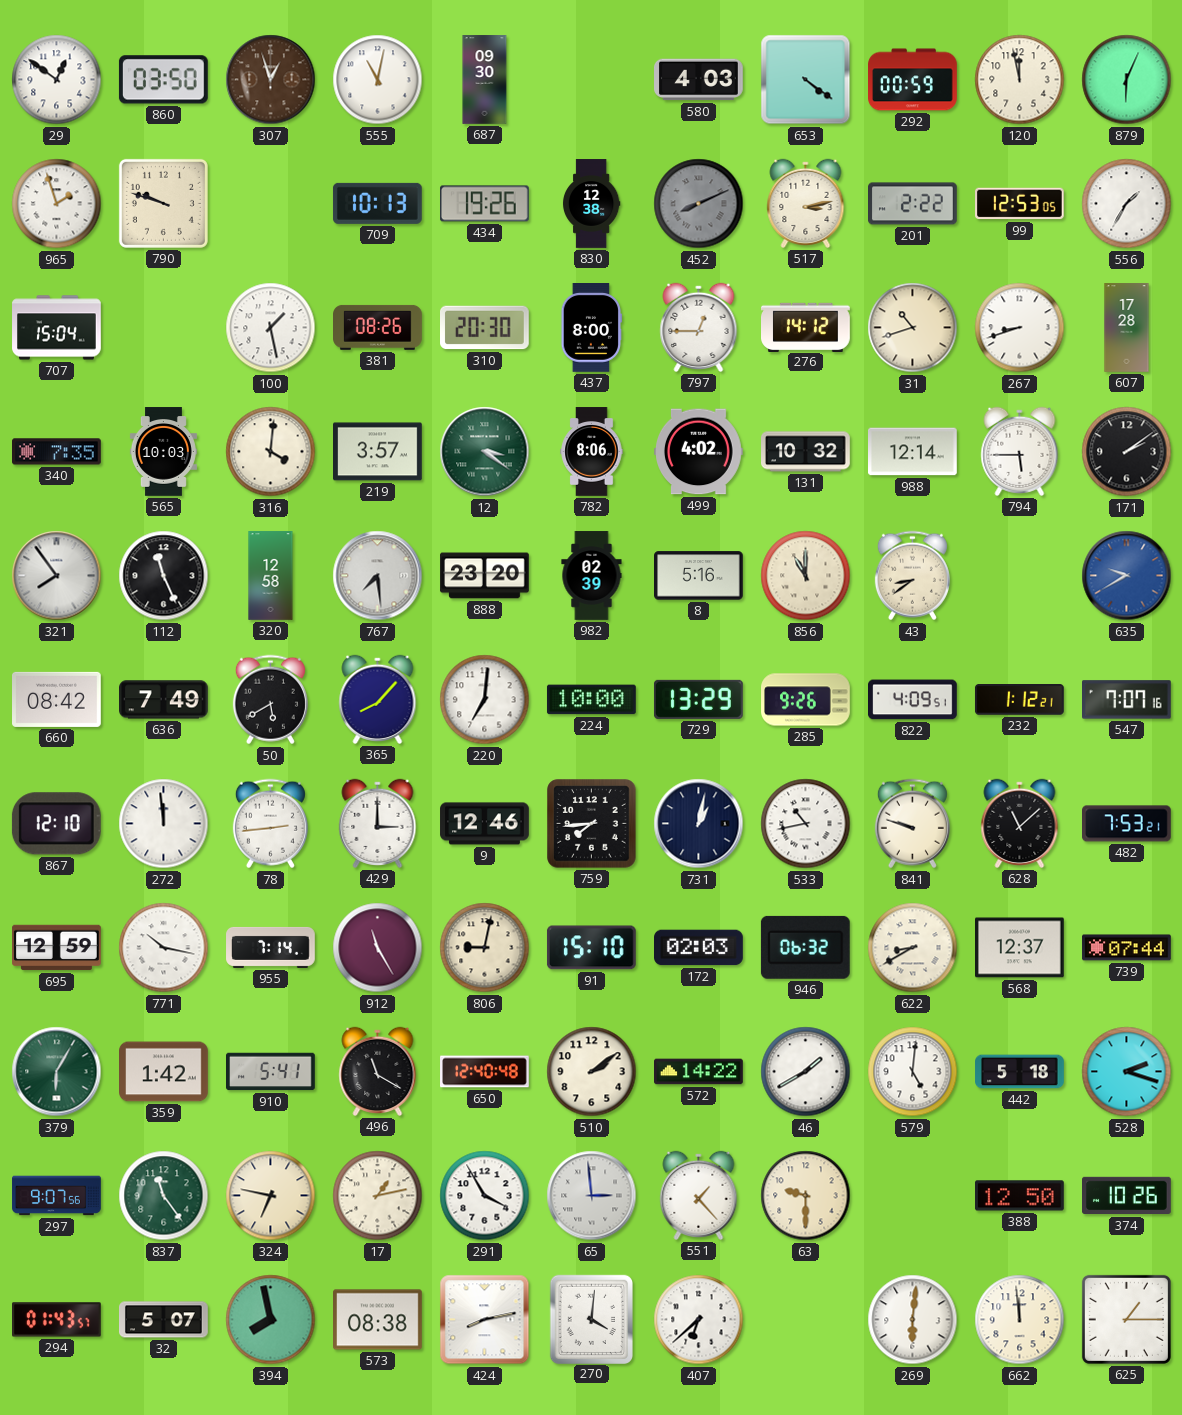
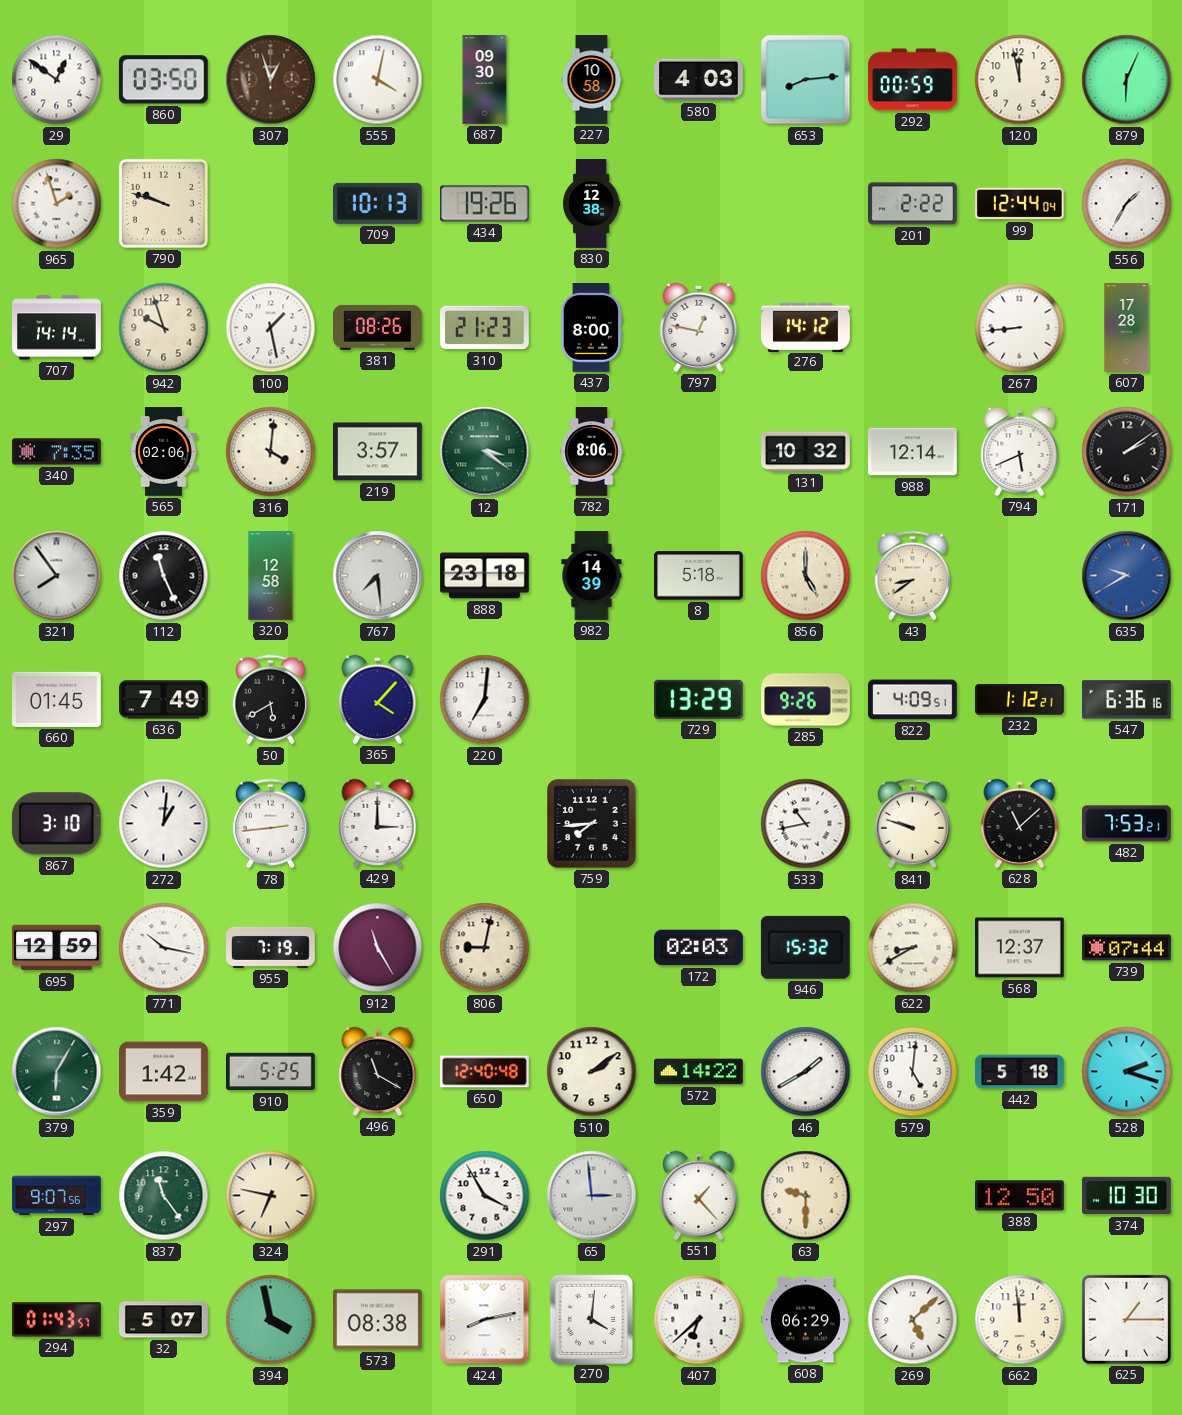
555: 11:02 -> 4:02 (378, 80)
227: none -> 10:58 (592, 80)
653: 4:21 -> 8:14 (806, 80)
452: 8:11 -> none (699, 204)
517: 3:13 -> none (806, 203)
99: 12:53 -> 12:44 (1020, 204)
707: 15:04 -> 14:14 (57, 328)
942: none -> 9:57 (164, 328)
310: 20:30 -> 21:23 (485, 328)
797: 12:45 -> 12:47 (699, 327)
31: 10:42 -> none (913, 328)
267: 8:42 -> 8:44 (1020, 328)
565: 10:03 -> 02:06 (163, 452)
499: 4:02 -> none (699, 452)
794: 5:45 -> 5:41 (1020, 451)
888: 23:20 -> 23:18 (485, 576)
982: 02:39 -> 14:39 (592, 576)
8: 5:16 -> 5:18 (699, 576)
856: 11:00 -> 5:00 (806, 576)
660: 08:42 -> 01:45 (57, 699)
365: 8:07 -> 4:07 (378, 699)
224: 10:00 -> none (591, 700)
547: 7:07 -> 6:36 (1127, 700)
867: 12:10 -> 3:10 (56, 824)
272: 11:59 -> 1:01 (164, 824)
9: 12:46 -> none (485, 824)
731: 1:02 -> none (699, 824)
955: 7:14 -> 7:19 (271, 947)
91: 15:10 -> none (591, 948)
946: 06:32 -> 15:32 (805, 947)
910: 5:41 -> 5:25 (271, 1072)
17: 1:13 -> none (378, 1196)
374: 10:26 -> 10:30 (1127, 1196)
394: 7:58 -> 3:58 (271, 1320)
608: none -> 06:29 (806, 1320)
269: 6:01 -> 5:08 (913, 1320)
